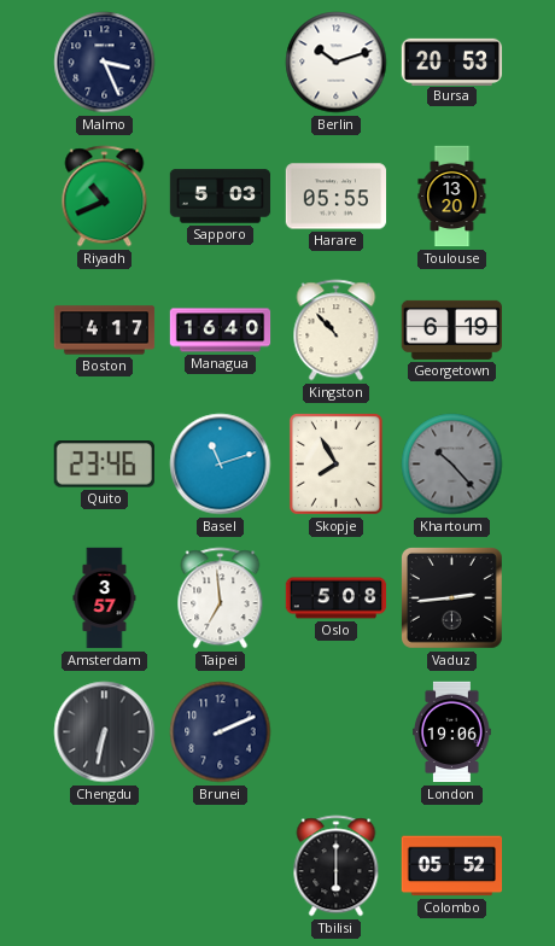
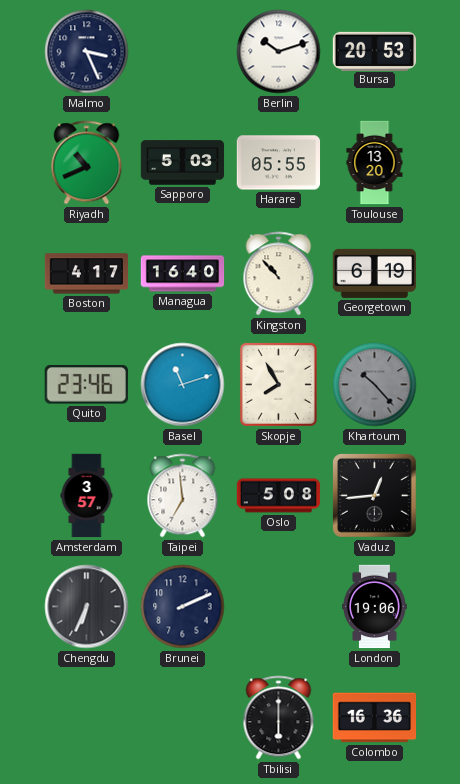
Vaduz: 2:44 -> 12:44 (375, 496)
Chengdu: 6:32 -> 6:34 (87, 607)
Colombo: 05:52 -> 16:36 (375, 718)
